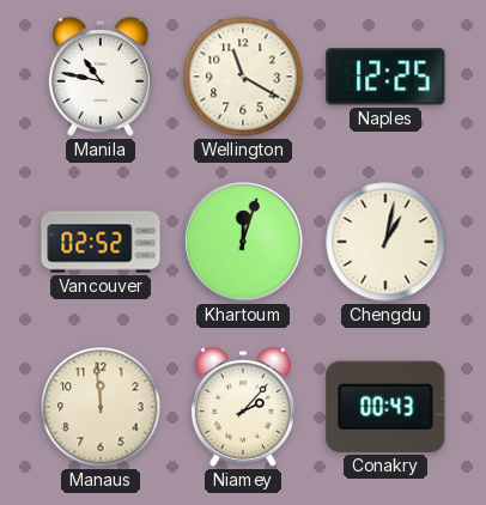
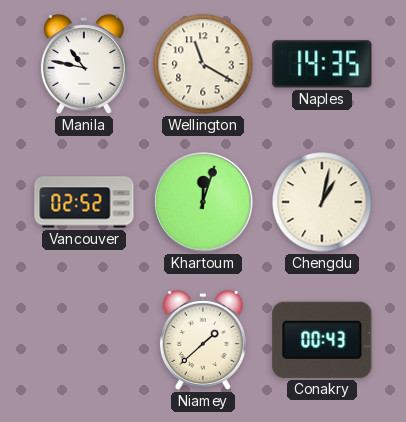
Naples: 12:25 -> 14:35 (322, 64)
Manaus: 11:59 -> none (101, 407)
Niamey: 2:07 -> 1:38 (203, 340)
